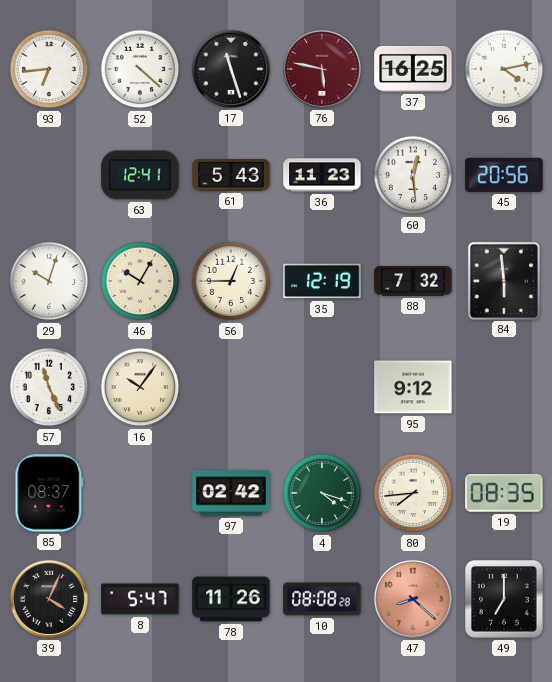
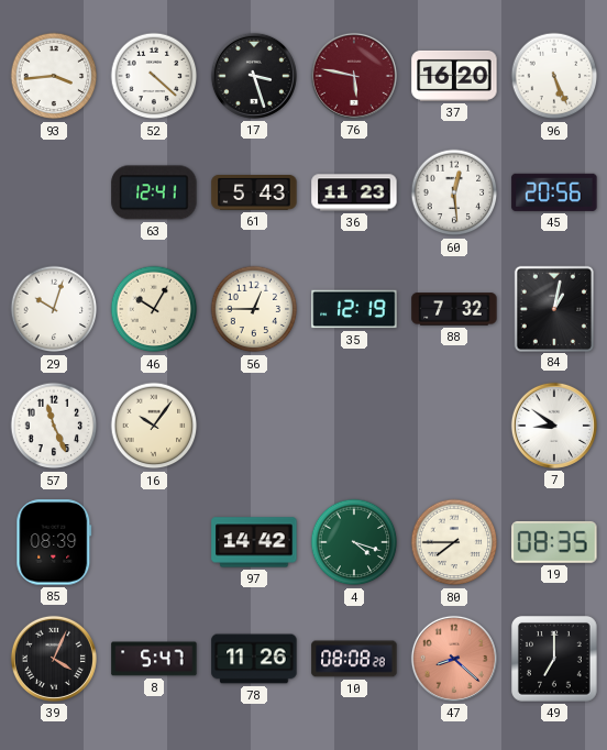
93: 6:44 -> 3:44 (54, 76)
17: 11:27 -> 3:27 (254, 76)
37: 16:25 -> 16:20 (454, 76)
96: 4:13 -> 5:26 (554, 76)
84: 5:59 -> 1:02 (553, 308)
95: 9:12 -> none (413, 387)
7: none -> 8:51 (554, 426)
85: 08:37 -> 08:39 (54, 542)
97: 02:42 -> 14:42 (254, 542)
80: 7:44 -> 7:45 (454, 542)
